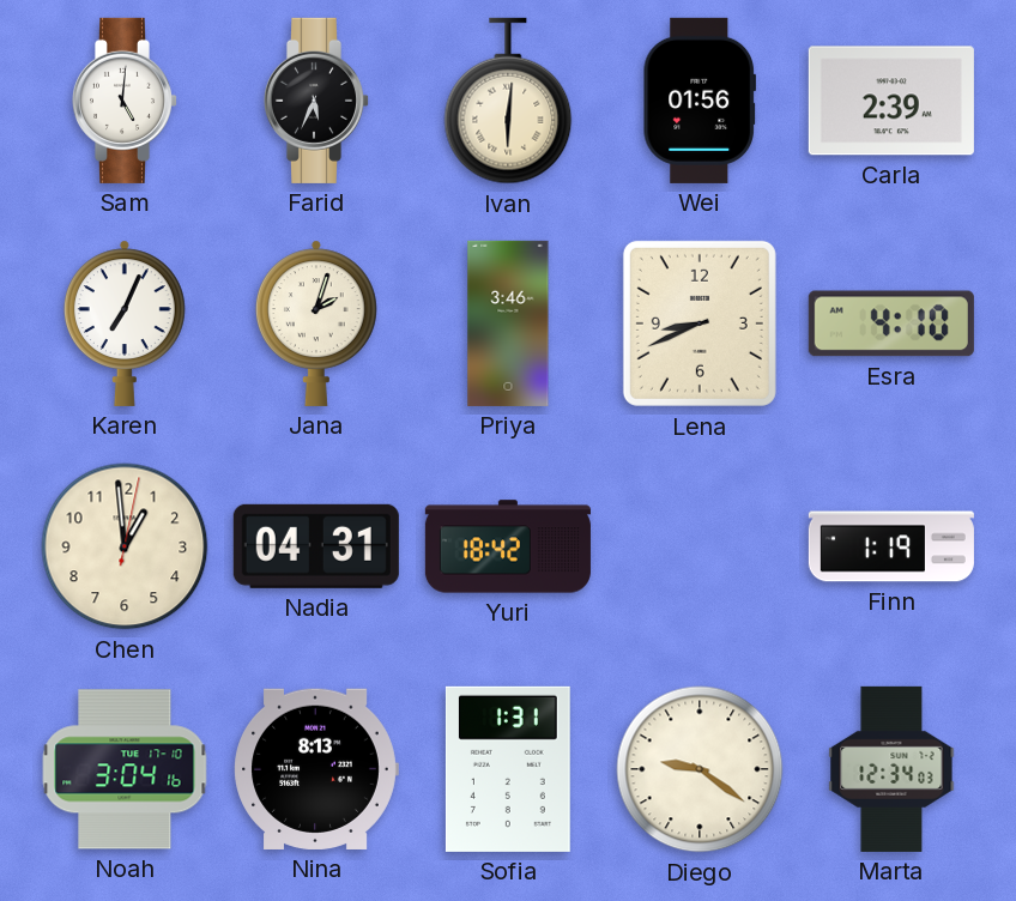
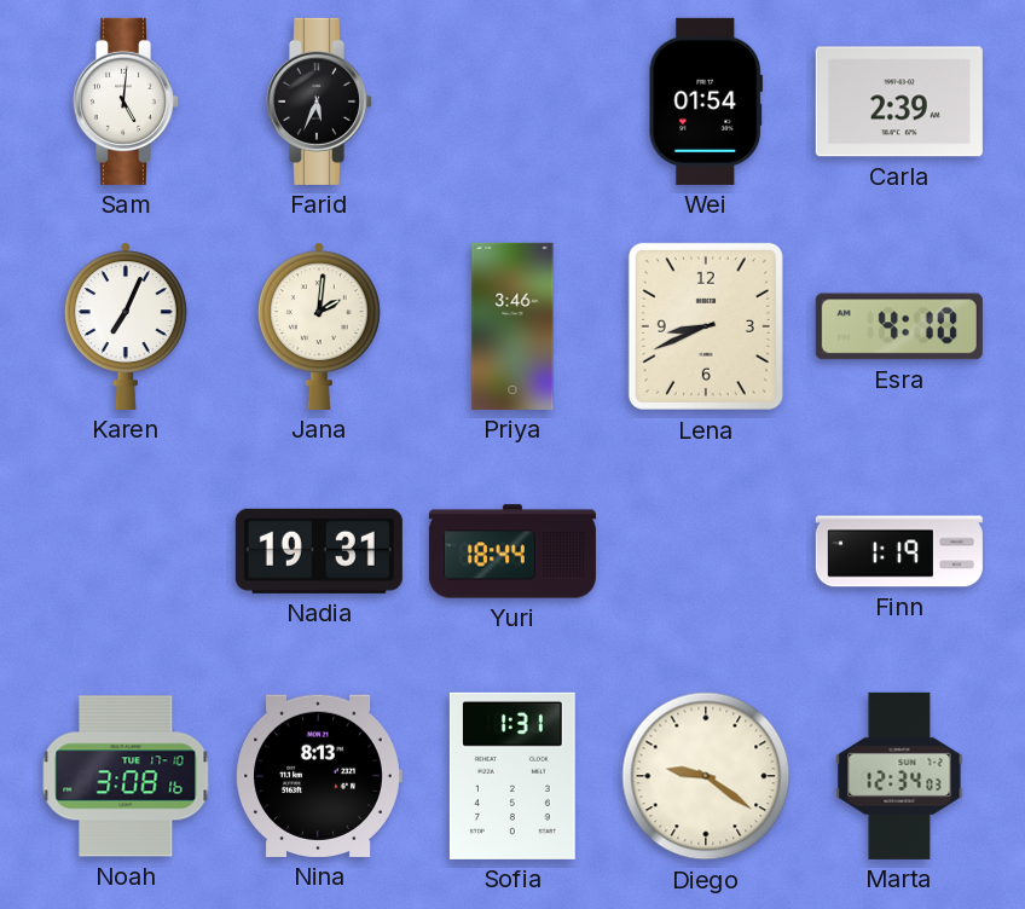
Ivan: 6:01 -> none (508, 101)
Wei: 01:56 -> 01:54 (705, 102)
Jana: 2:03 -> 2:01 (319, 326)
Chen: 12:59 -> none (125, 546)
Nadia: 04:31 -> 19:31 (319, 551)
Yuri: 18:42 -> 18:44 (512, 551)
Noah: 3:04 -> 3:08 (126, 776)
